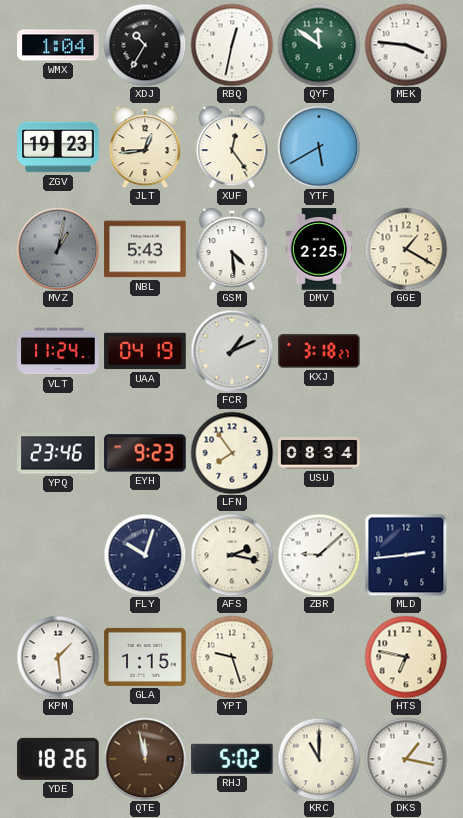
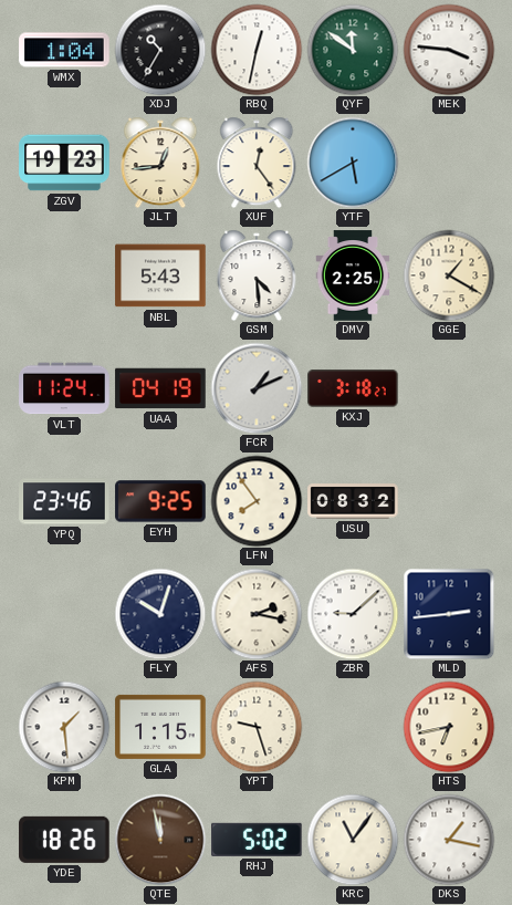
MVZ: 1:02 -> none (58, 249)
EYH: 9:23 -> 9:25 (160, 501)
USU: 08:34 -> 08:32 (353, 501)
HTS: 6:47 -> 6:43 (449, 727)
KRC: 11:00 -> 11:06 (353, 840)
